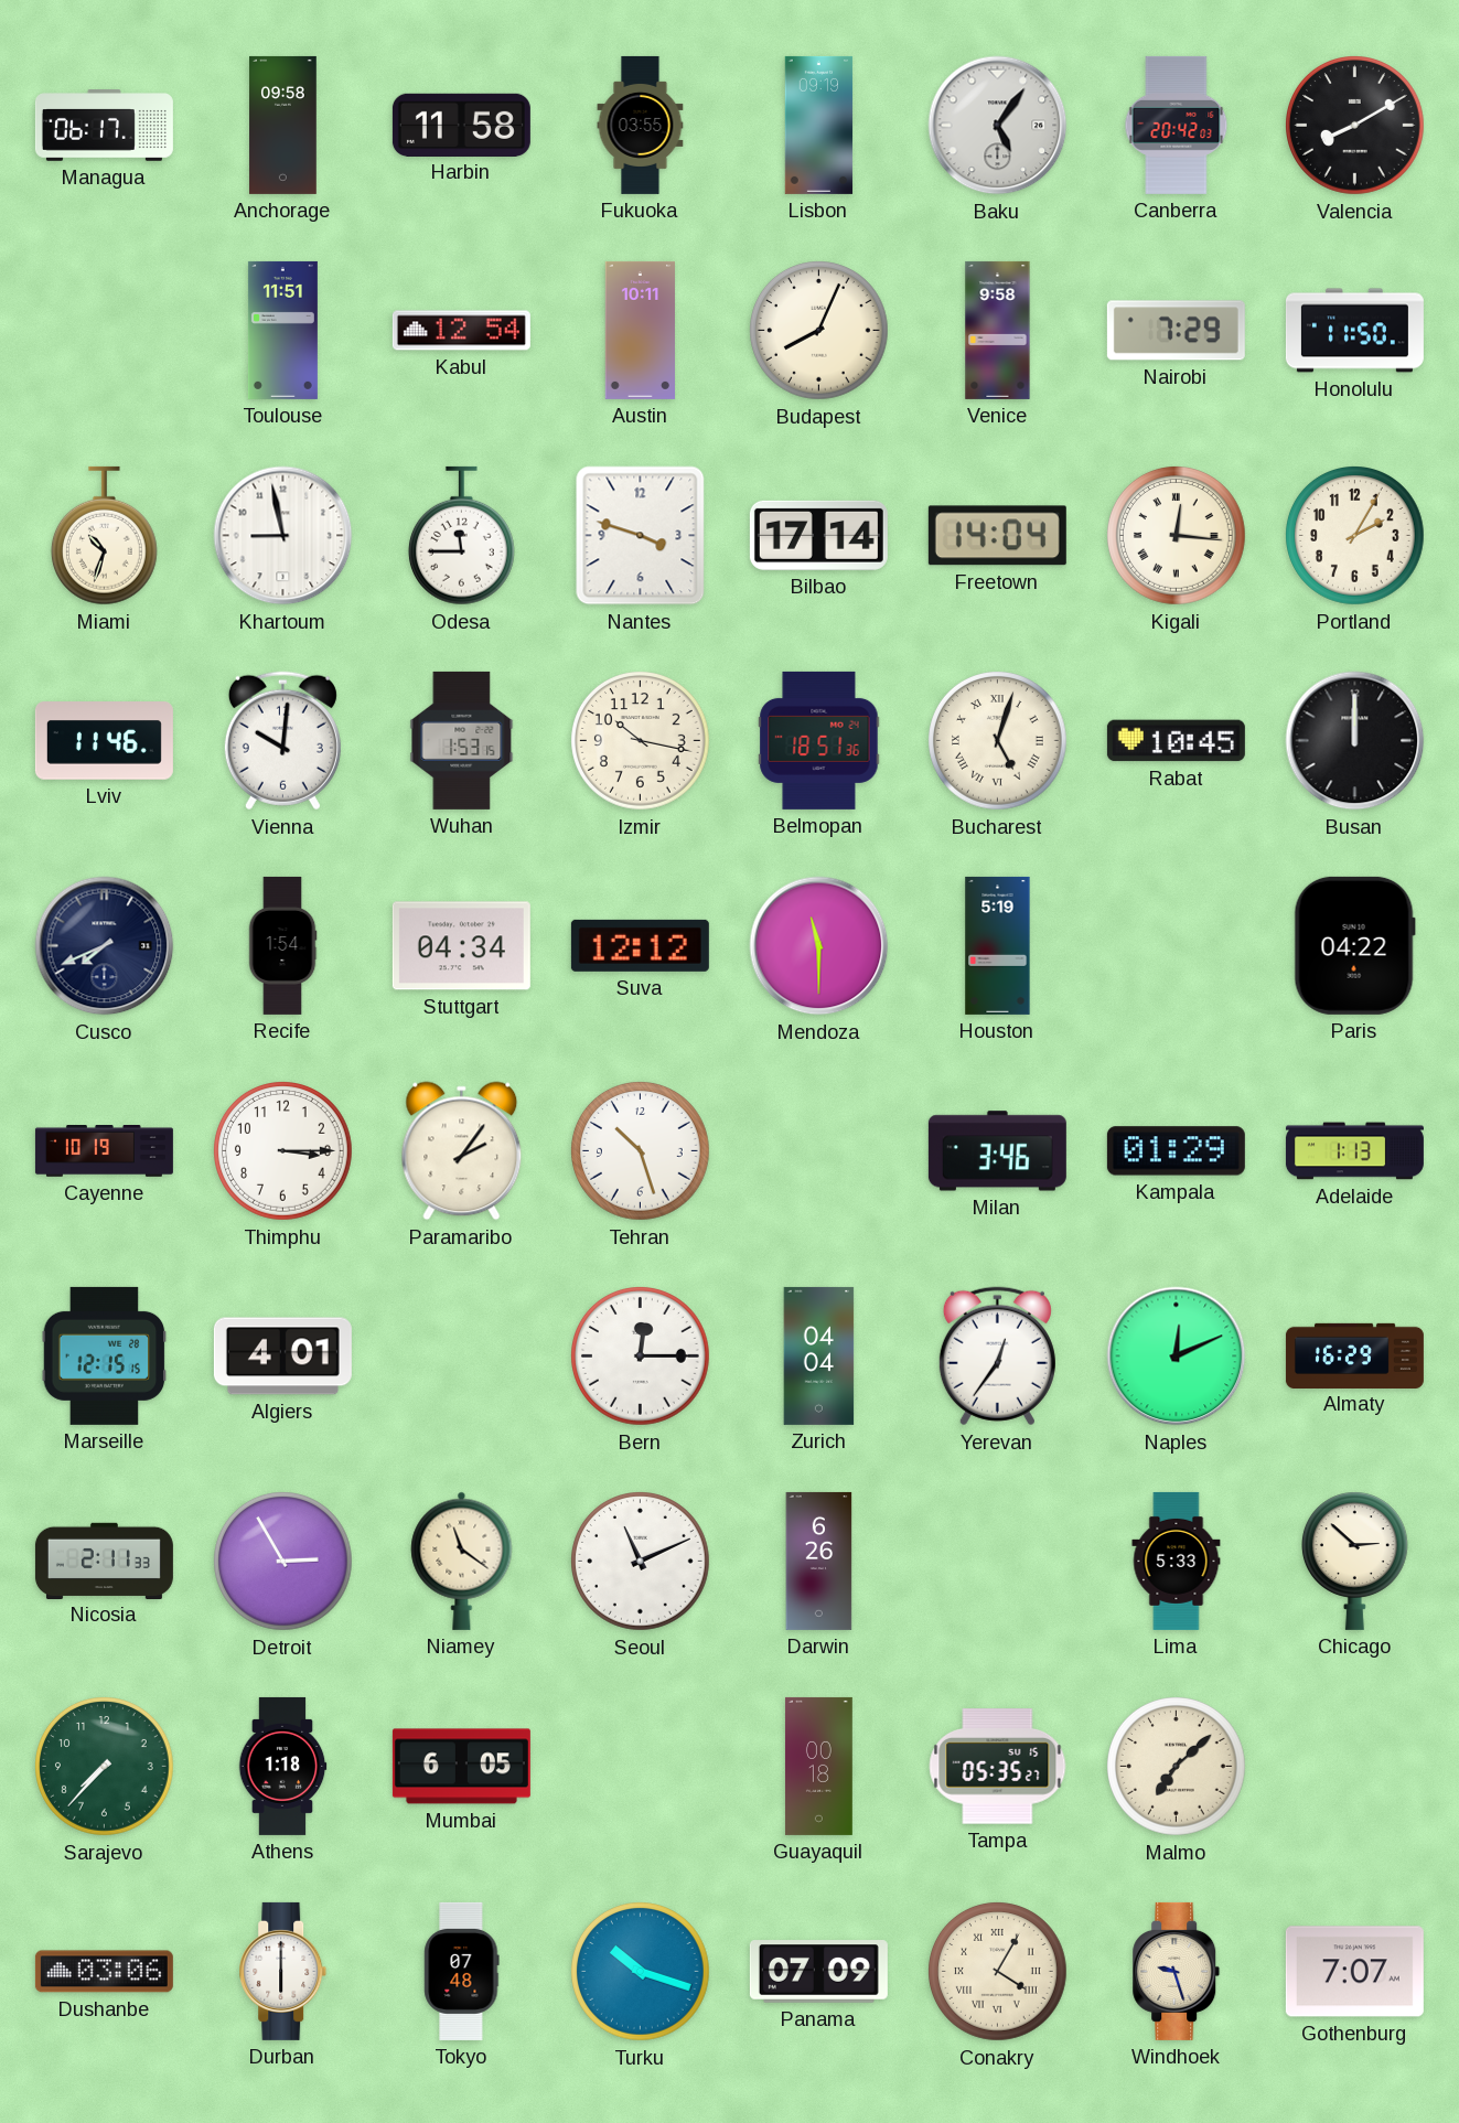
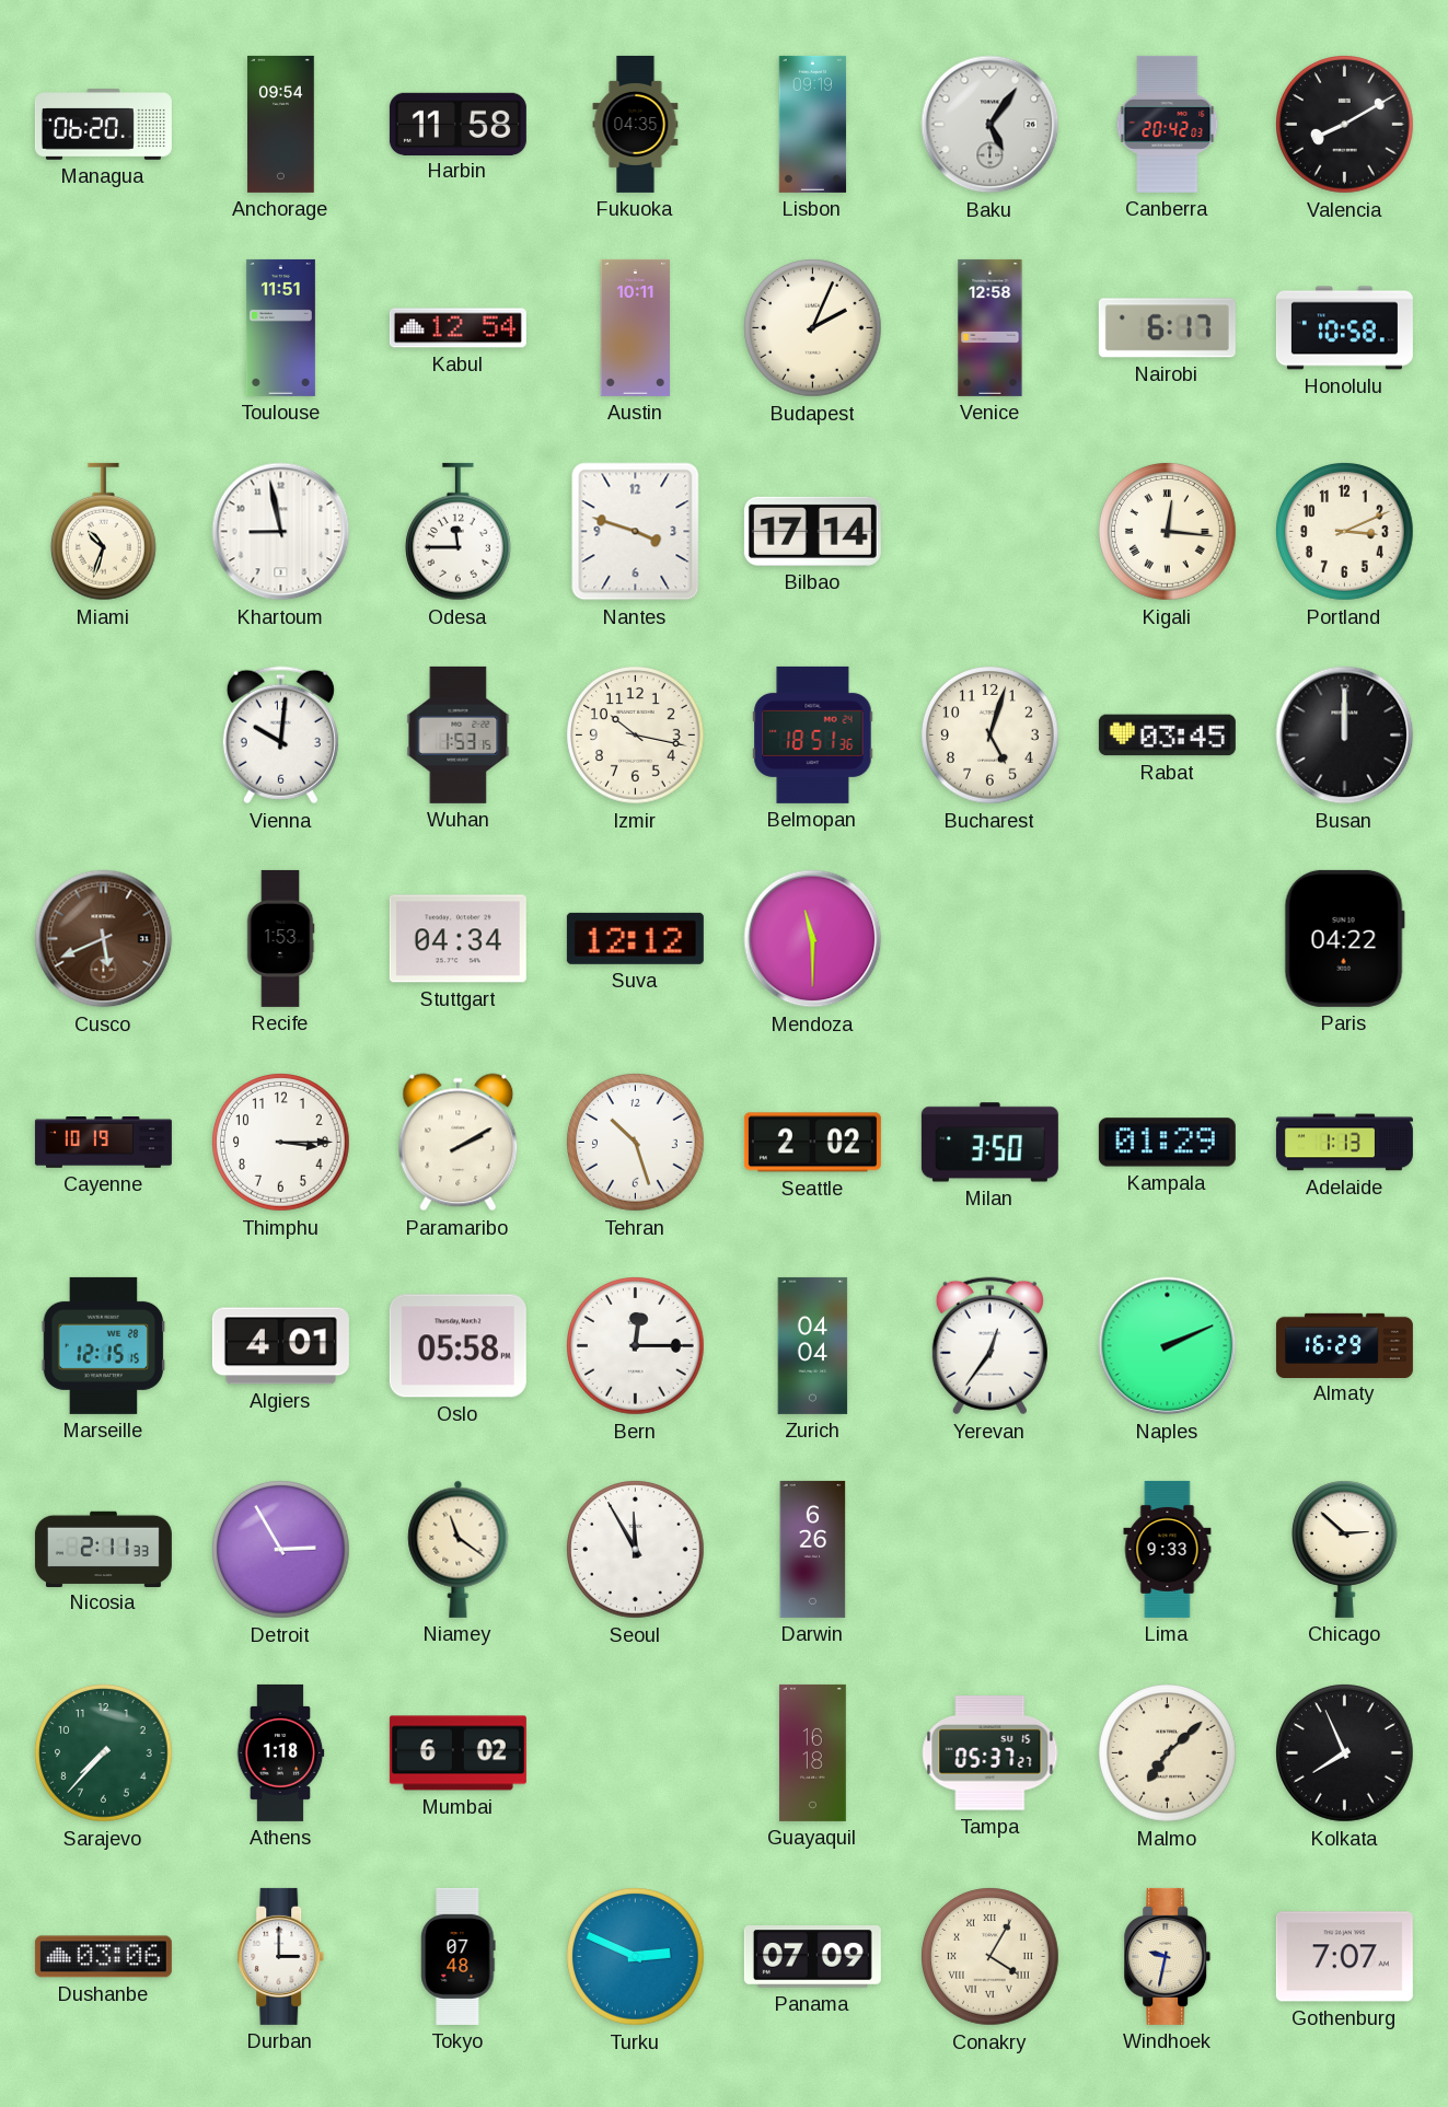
Managua: 06:17 -> 06:20 (103, 125)
Anchorage: 09:58 -> 09:54 (281, 124)
Fukuoka: 03:55 -> 04:35 (636, 124)
Budapest: 8:04 -> 2:04 (813, 328)
Venice: 9:58 -> 12:58 (991, 327)
Nairobi: 7:29 -> 6:17 (1167, 328)
Honolulu: 11:50 -> 10:58 (1344, 328)
Freetown: 14:04 -> none (997, 536)
Portland: 2:05 -> 3:11 (1345, 532)
Lviv: 11:46 -> none (104, 741)
Bucharest numerals: Roman -> Arabic (991, 736)
Rabat: 10:45 -> 03:45 (1167, 736)
Cusco: 7:41 -> 5:41 (104, 939)
Cusco dial: navy -> brown (104, 939)
Recife: 1:54 -> 1:53 (280, 938)
Houston: 5:19 -> none (998, 945)
Paramaribo: 2:06 -> 2:10 (459, 1143)
Seattle: none -> 2:02 (812, 1143)
Milan: 3:46 -> 3:50 (989, 1143)
Oslo: none -> 05:58 (457, 1346)
Naples: 12:11 -> 2:11 (1168, 1346)
Seoul: 11:11 -> 11:55 (636, 1550)
Lima: 5:33 -> 9:33 (1168, 1549)
Mumbai: 6:05 -> 6:02 (457, 1753)
Guayaquil: 00:18 -> 16:18 (812, 1752)
Tampa: 05:35 -> 05:37 (991, 1753)
Kolkata: none -> 7:56 (1345, 1753)
Durban: 6:00 -> 3:00 (281, 1956)
Turku: 10:18 -> 2:49 (636, 1957)
Windhoek: 9:27 -> 9:32 (1168, 1956)
